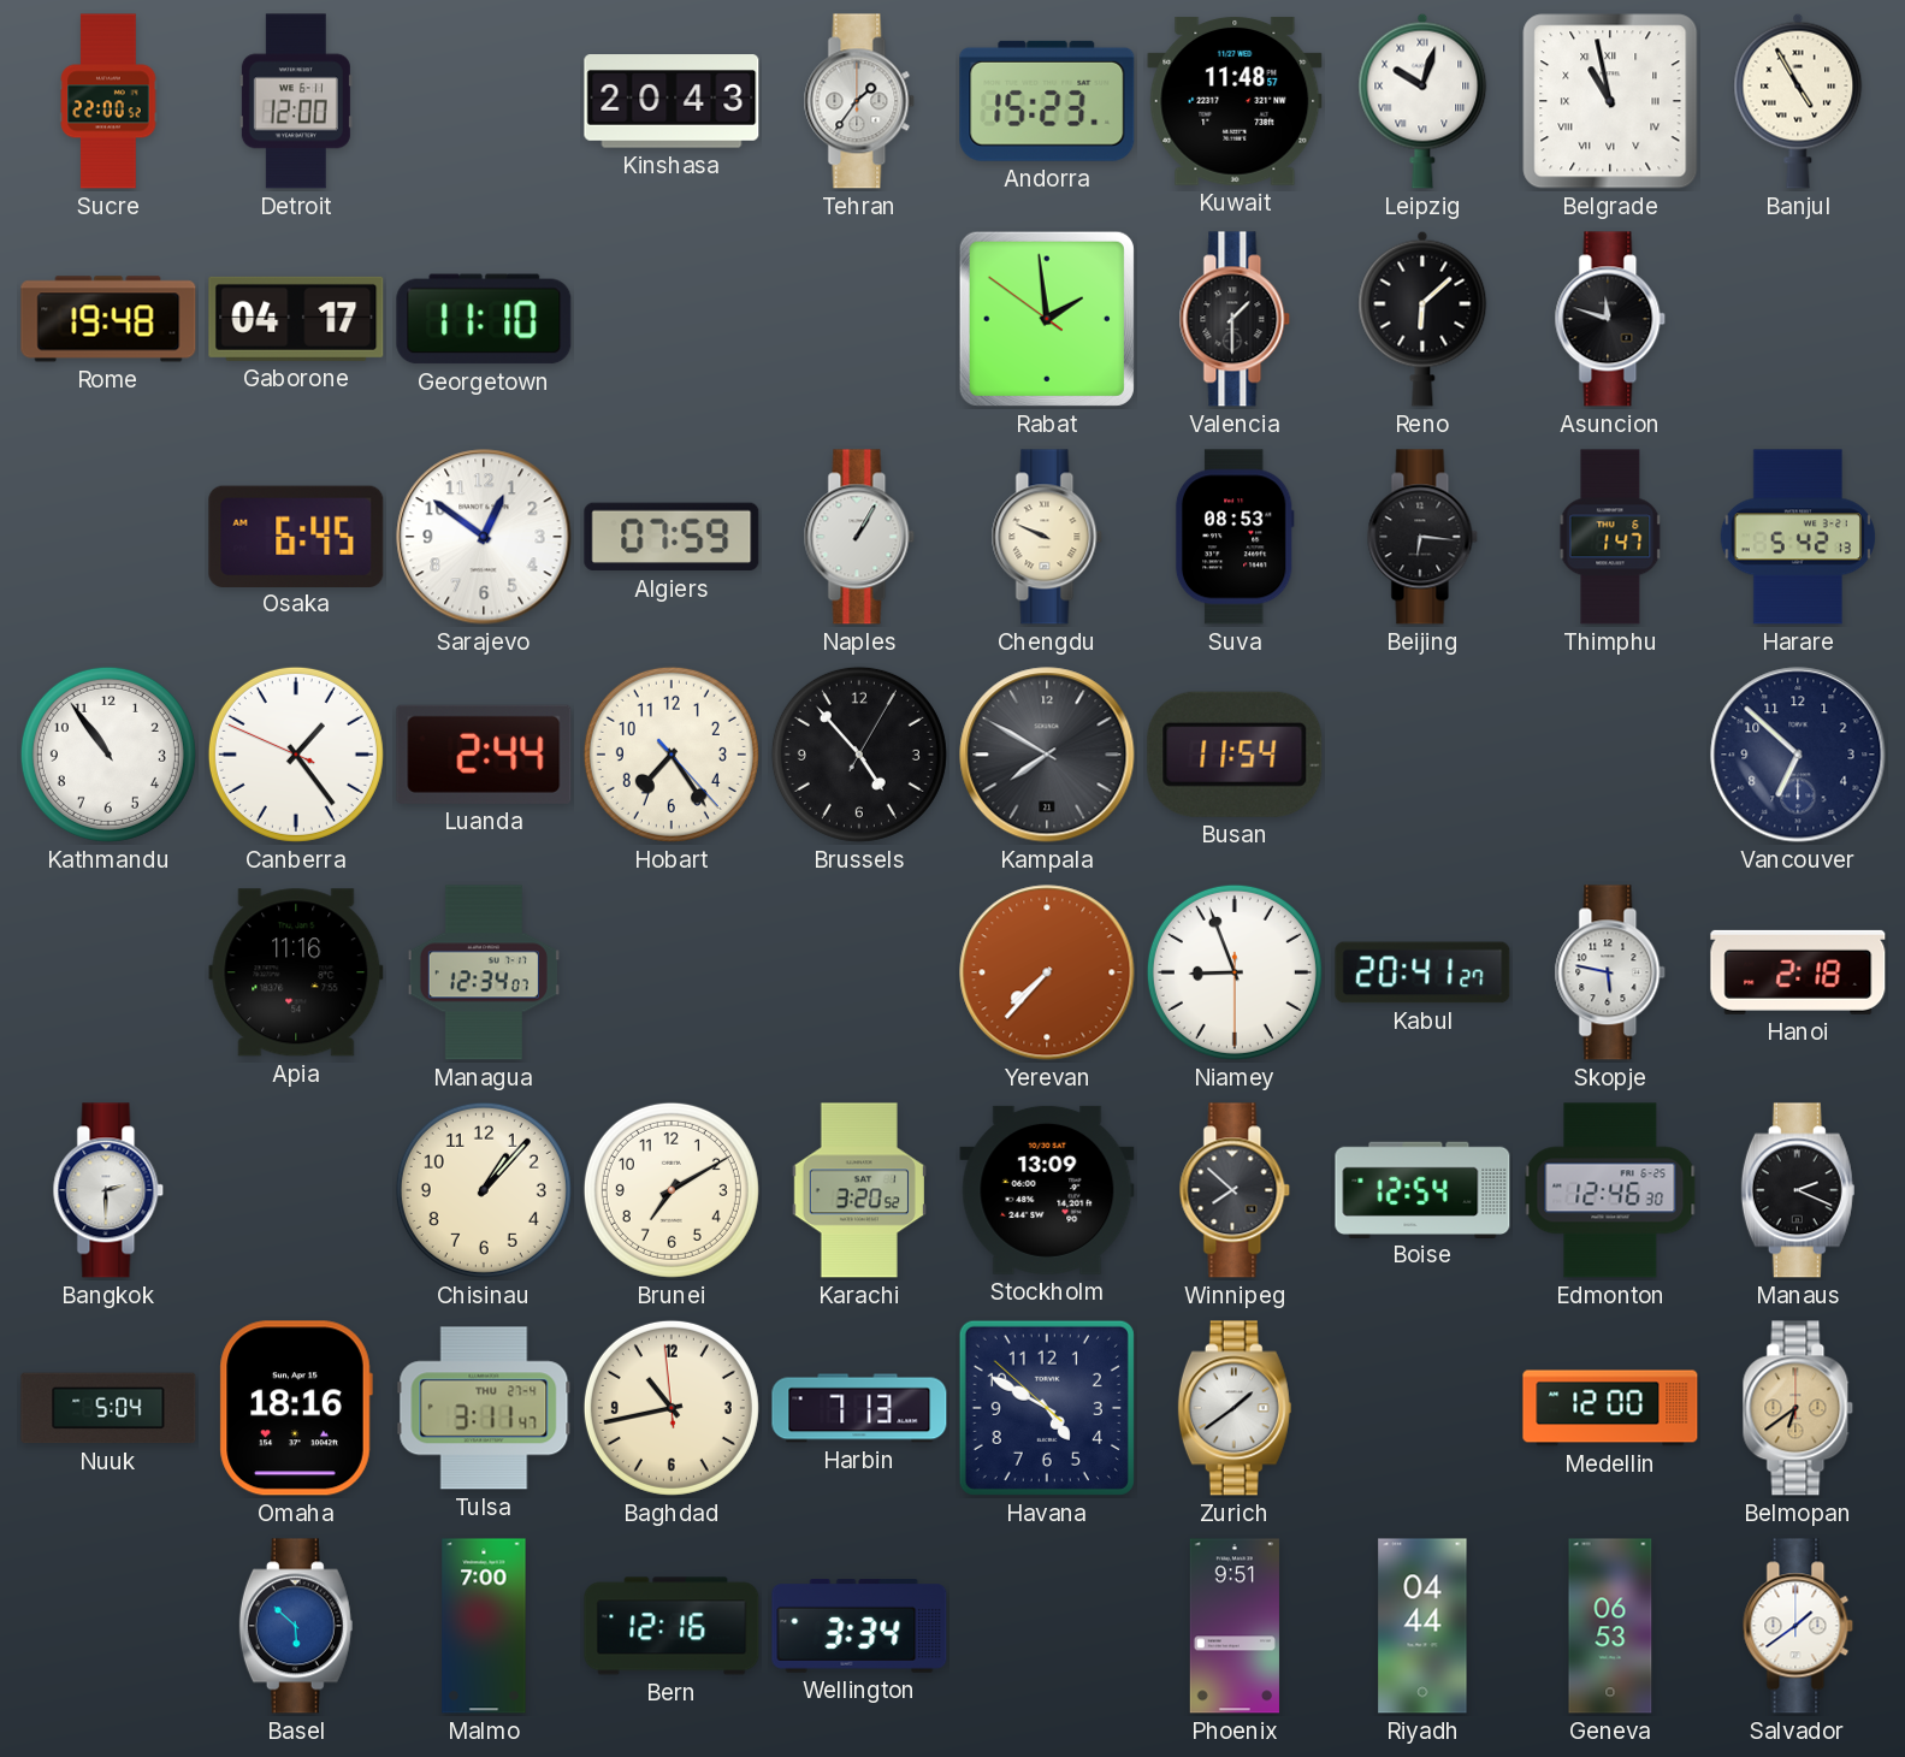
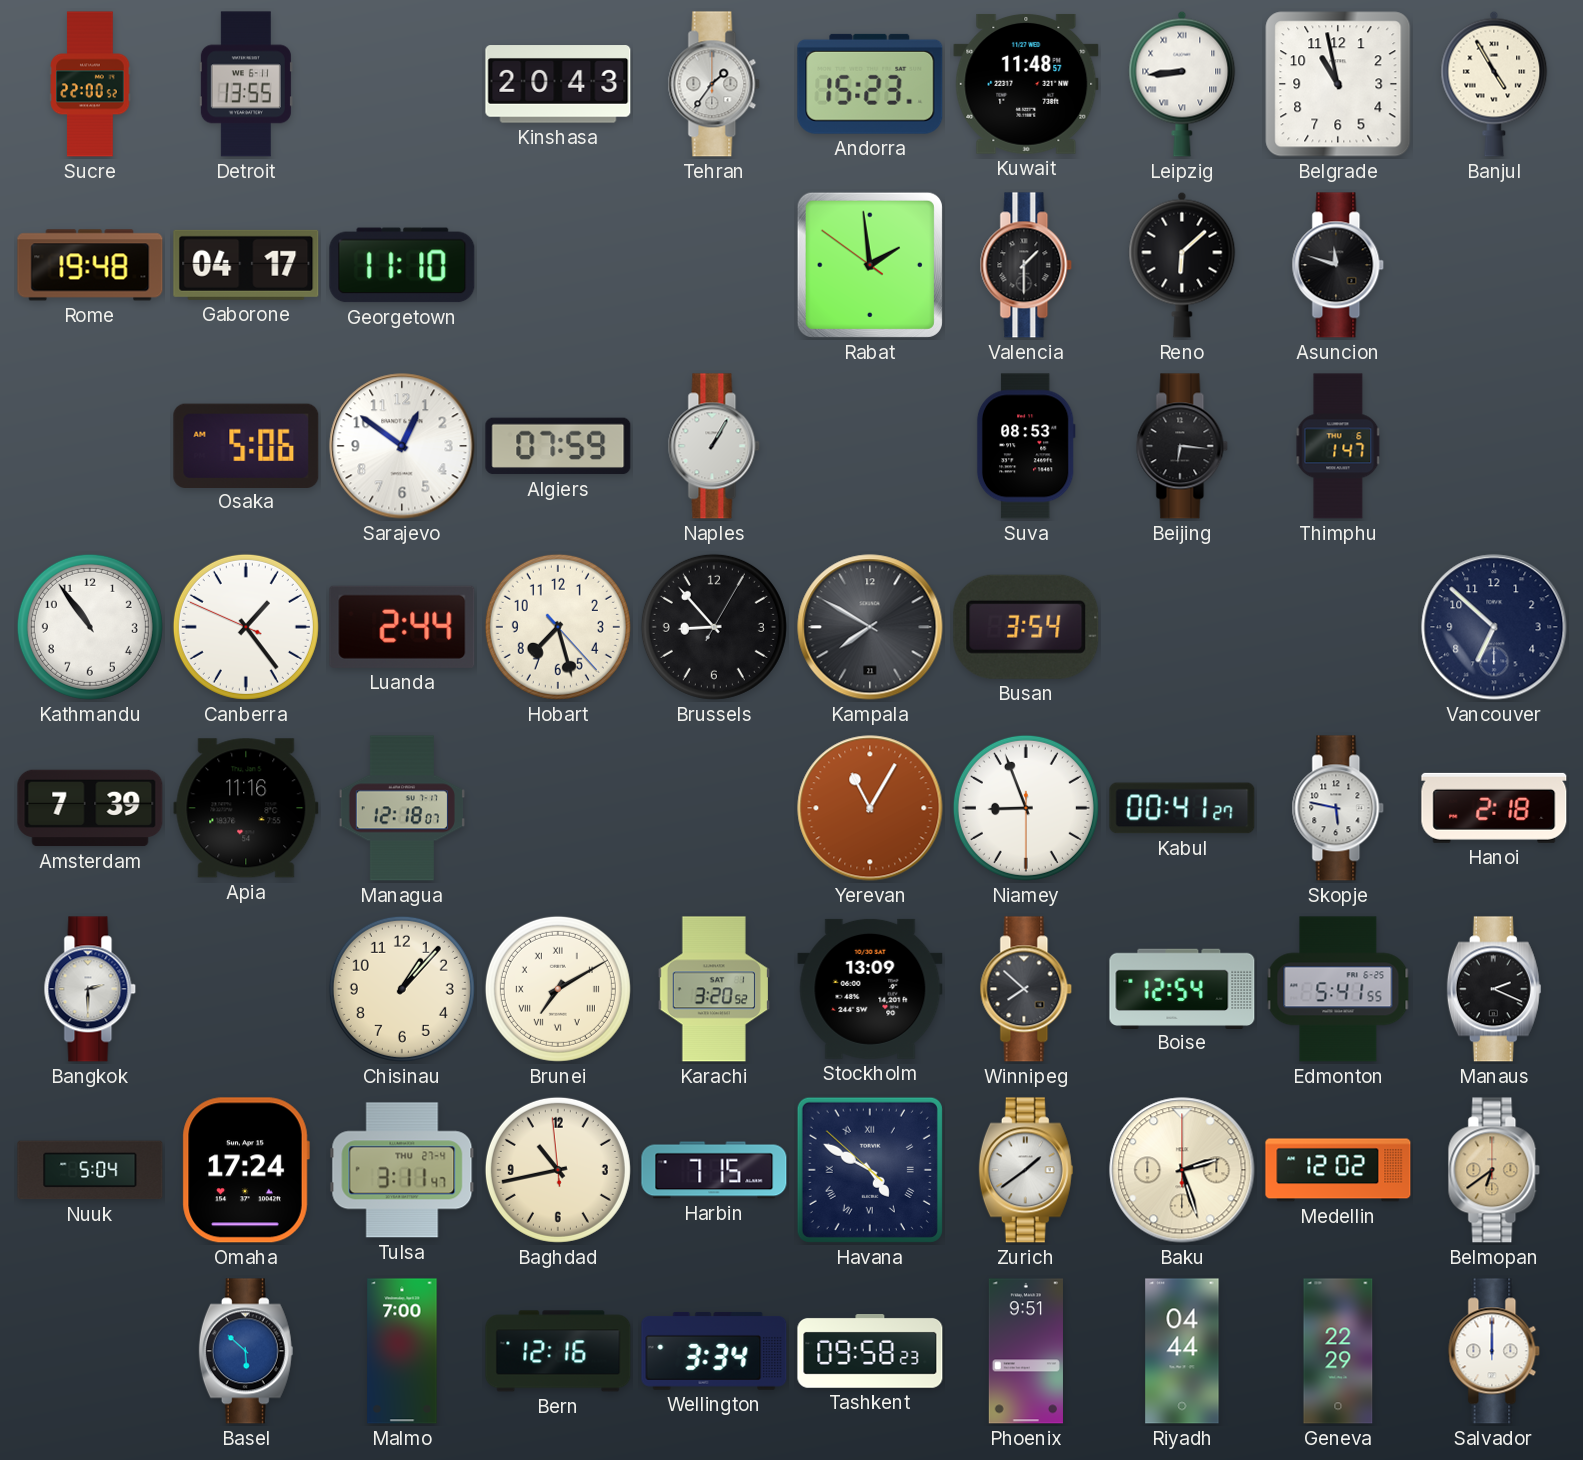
Detroit: 12:00 -> 13:55 (246, 84)
Leipzig: 10:03 -> 8:44 (1182, 84)
Belgrade numerals: Roman -> Arabic (1338, 84)
Osaka: 6:45 -> 5:06 (246, 445)
Chengdu: 9:49 -> none (1047, 537)
Harare: 5:42 -> none (1798, 537)
Hobart: 7:24 -> 7:27 (558, 627)
Brussels: 4:53 -> 8:53 (714, 627)
Busan: 11:54 -> 3:54 (1026, 627)
Amsterdam: none -> 7:39 (90, 808)
Managua: 12:34 -> 12:18 (402, 808)
Yerevan: 7:37 -> 11:05 (870, 808)
Kabul: 20:41 -> 00:41 (1182, 808)
Brunei numerals: Arabic -> Roman (558, 989)
Edmonton: 12:46 -> 5:41 (1338, 989)
Omaha: 18:16 -> 17:24 (246, 1170)
Harbin: 7:13 -> 7:15 (714, 1170)
Havana numerals: Arabic -> Roman (870, 1170)
Baku: none -> 2:27 (1182, 1170)
Medellin: 12:00 -> 12:02 (1338, 1170)
Tashkent: none -> 09:58 (870, 1352)
Geneva: 06:53 -> 22:29 (1338, 1351)
Salvador: 1:39 -> 12:00 (1494, 1351)
